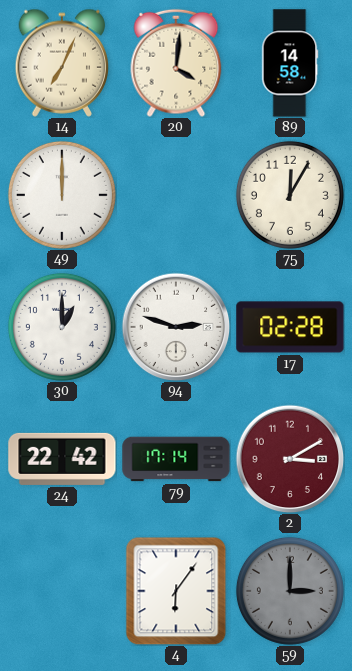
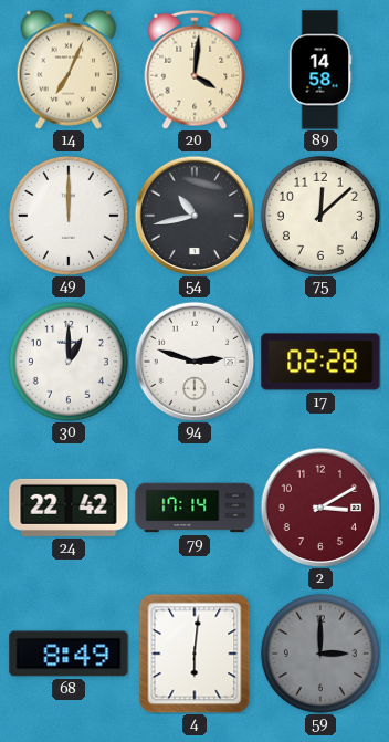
54: none -> 10:43 (195, 216)
75: 12:05 -> 12:08 (320, 216)
68: none -> 8:49 (69, 654)
4: 6:06 -> 6:01 (195, 654)
